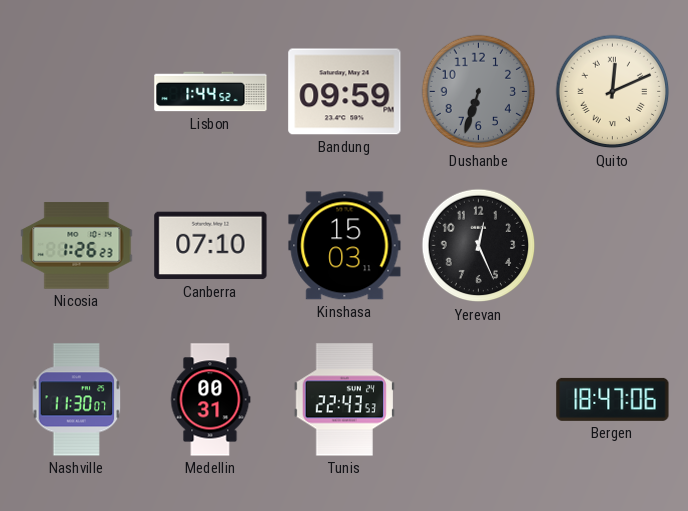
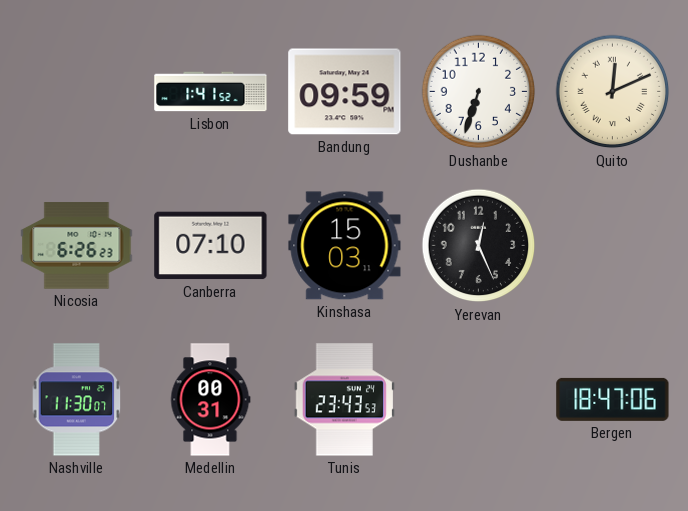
Lisbon: 1:44 -> 1:41 (211, 92)
Dushanbe dial: grey -> white (479, 92)
Nicosia: 1:26 -> 6:26 (77, 246)
Tunis: 22:43 -> 23:43 (344, 400)
